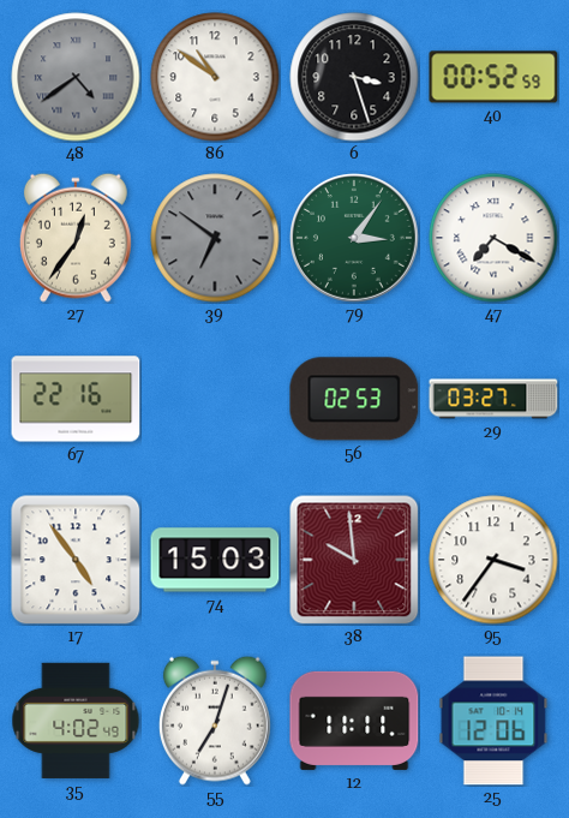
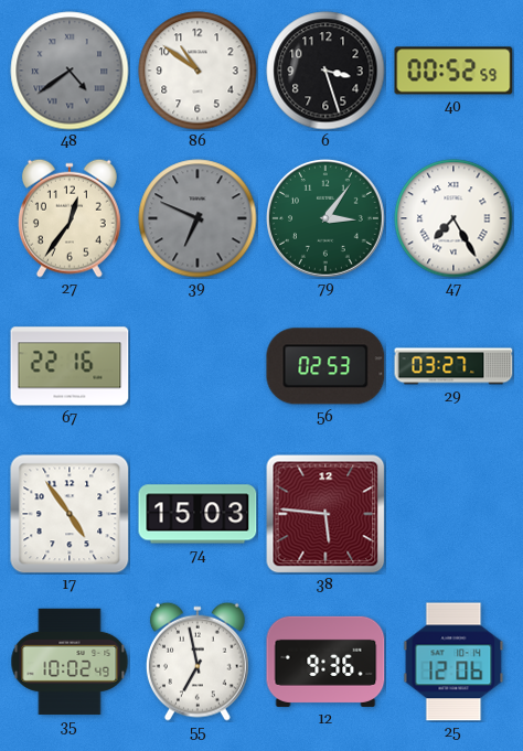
39: 6:51 -> 6:49 (198, 218)
47: 7:20 -> 7:25 (453, 218)
38: 9:59 -> 5:46 (325, 514)
95: 3:36 -> none (493, 560)
35: 4:02 -> 10:02 (70, 662)
55: 7:03 -> 6:58 (198, 662)
12: 11:11 -> 9:36 (325, 662)
